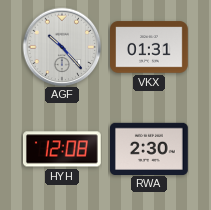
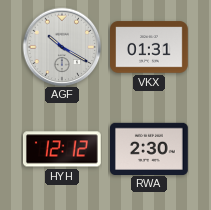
AGF: 10:23 -> 10:20 (62, 47)
HYH: 12:08 -> 12:12 (62, 149)
